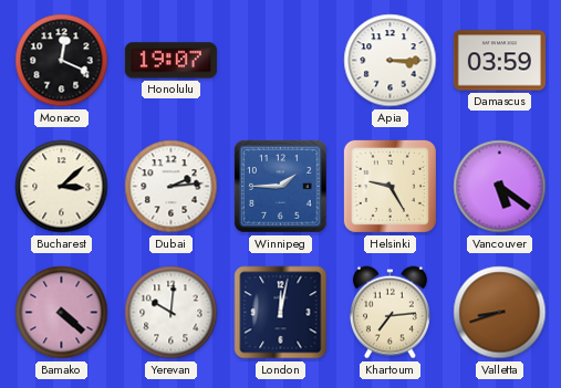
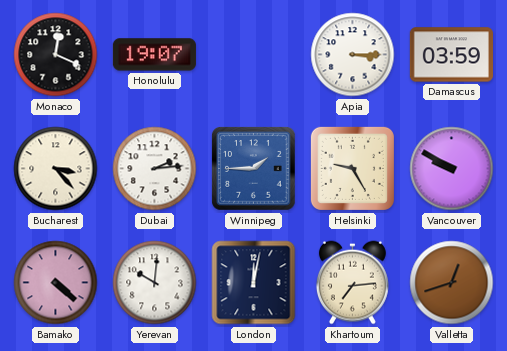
Bucharest: 3:08 -> 3:23 (56, 169)
Vancouver: 5:21 -> 9:50 (452, 169)
Valletta: 8:42 -> 12:42 (452, 283)
